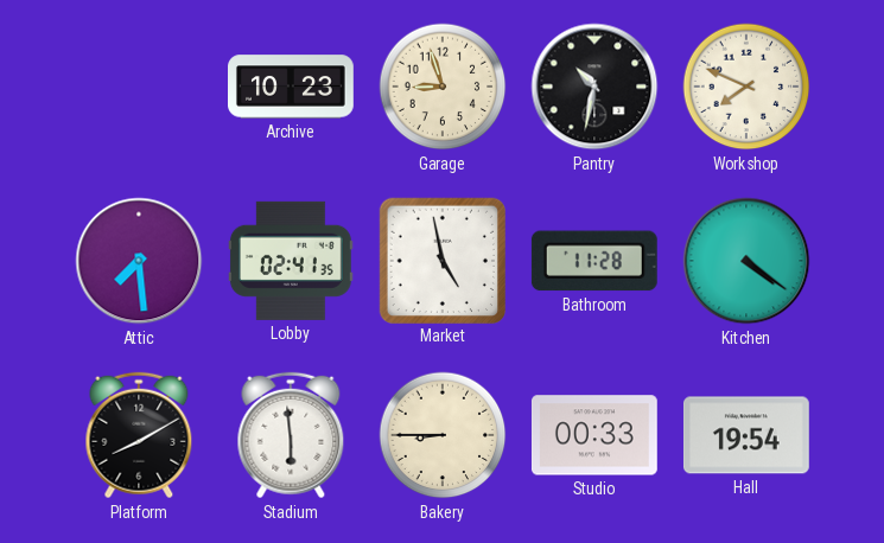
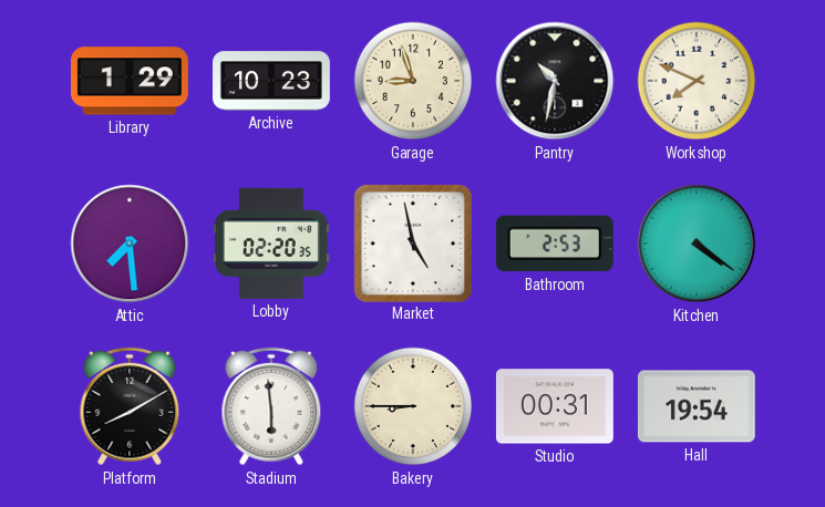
Library: none -> 1:29 (130, 81)
Lobby: 02:41 -> 02:20 (271, 244)
Bathroom: 11:28 -> 2:53 (555, 244)
Studio: 00:33 -> 00:31 (555, 406)
